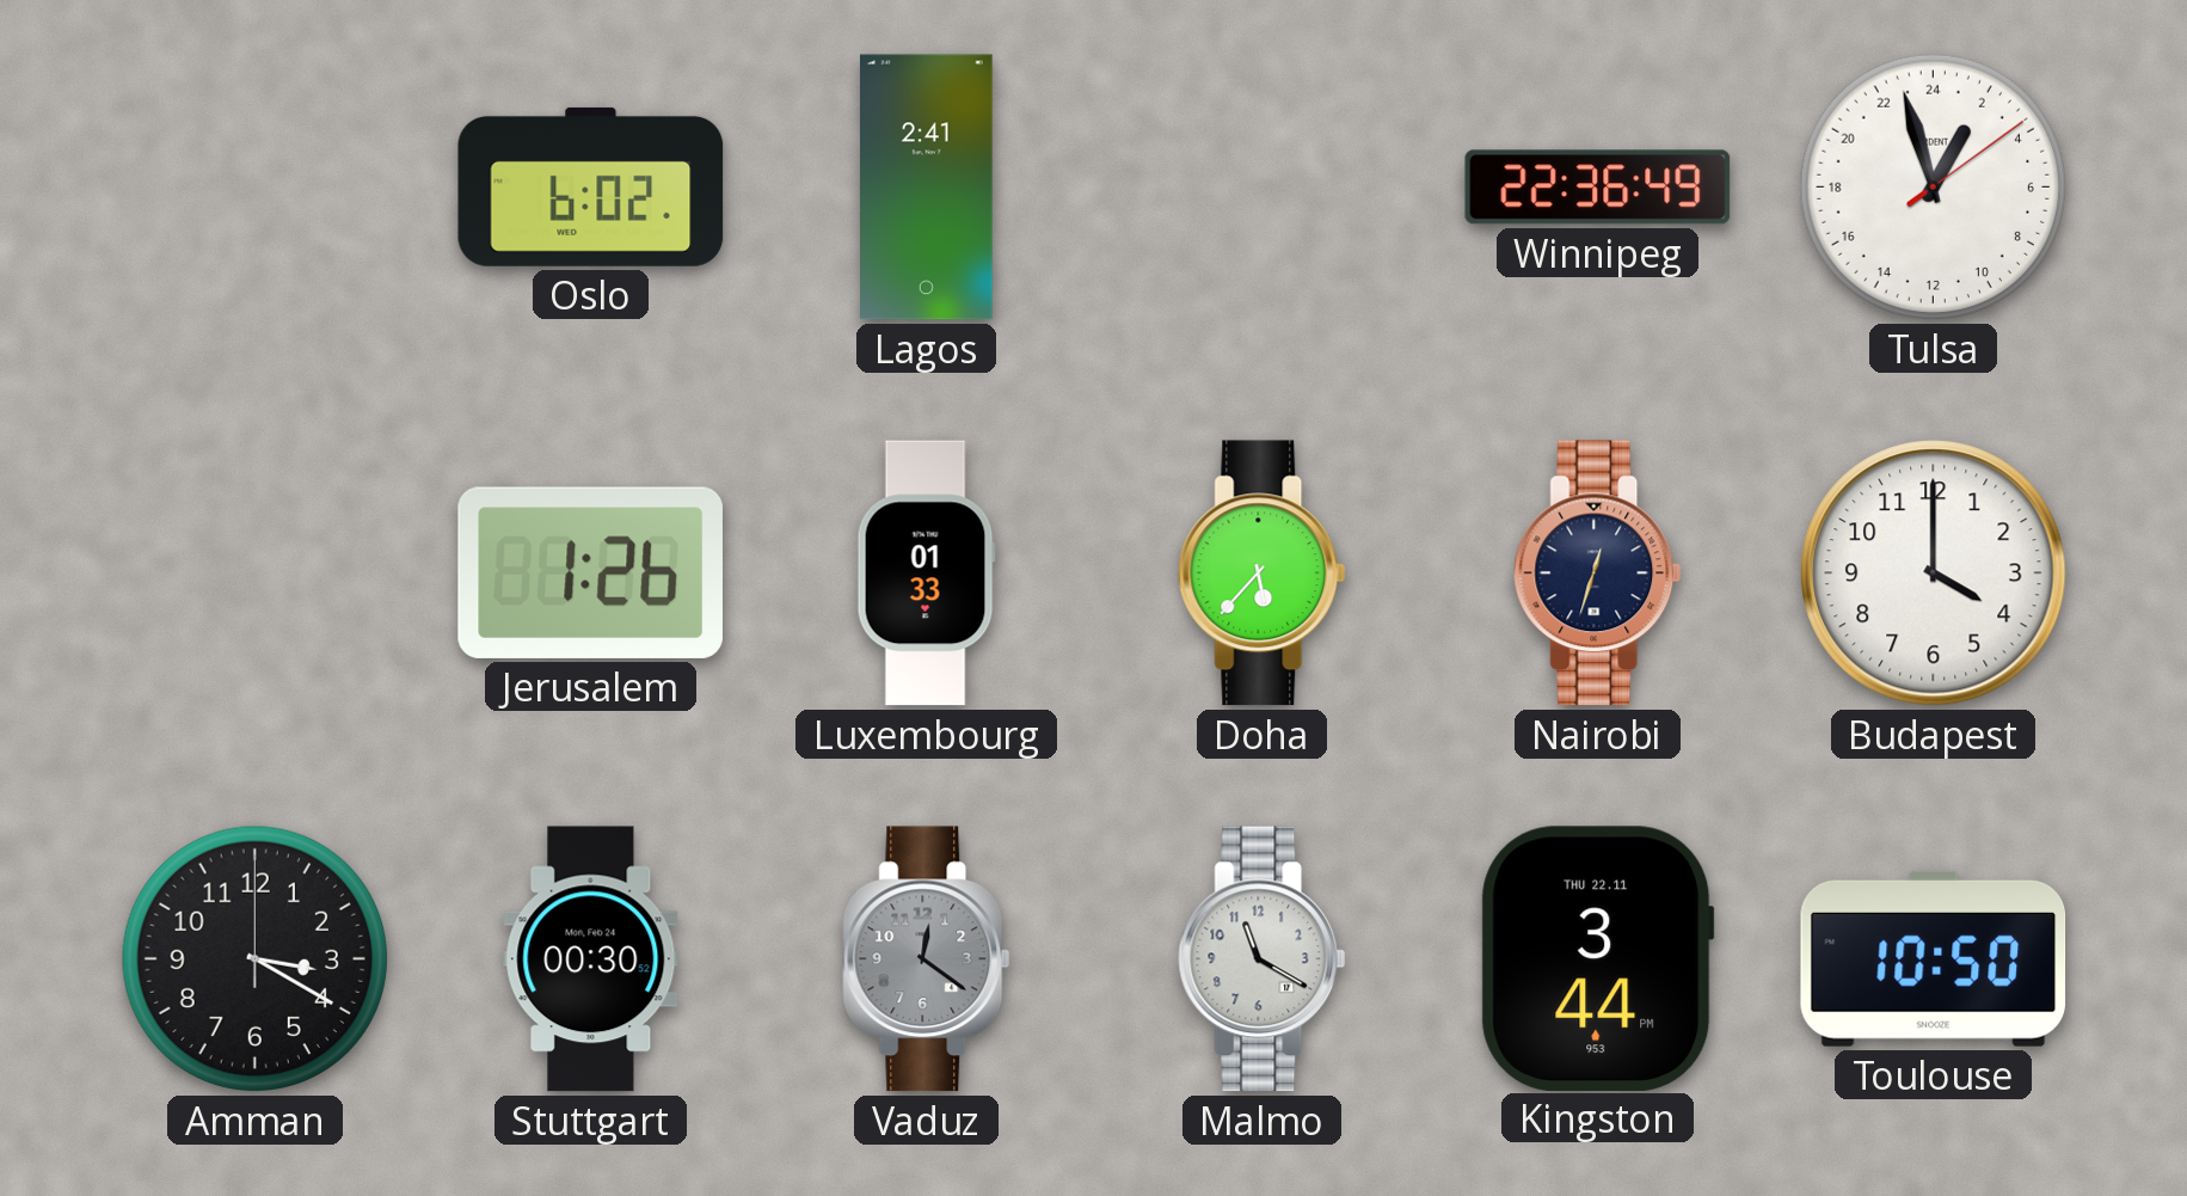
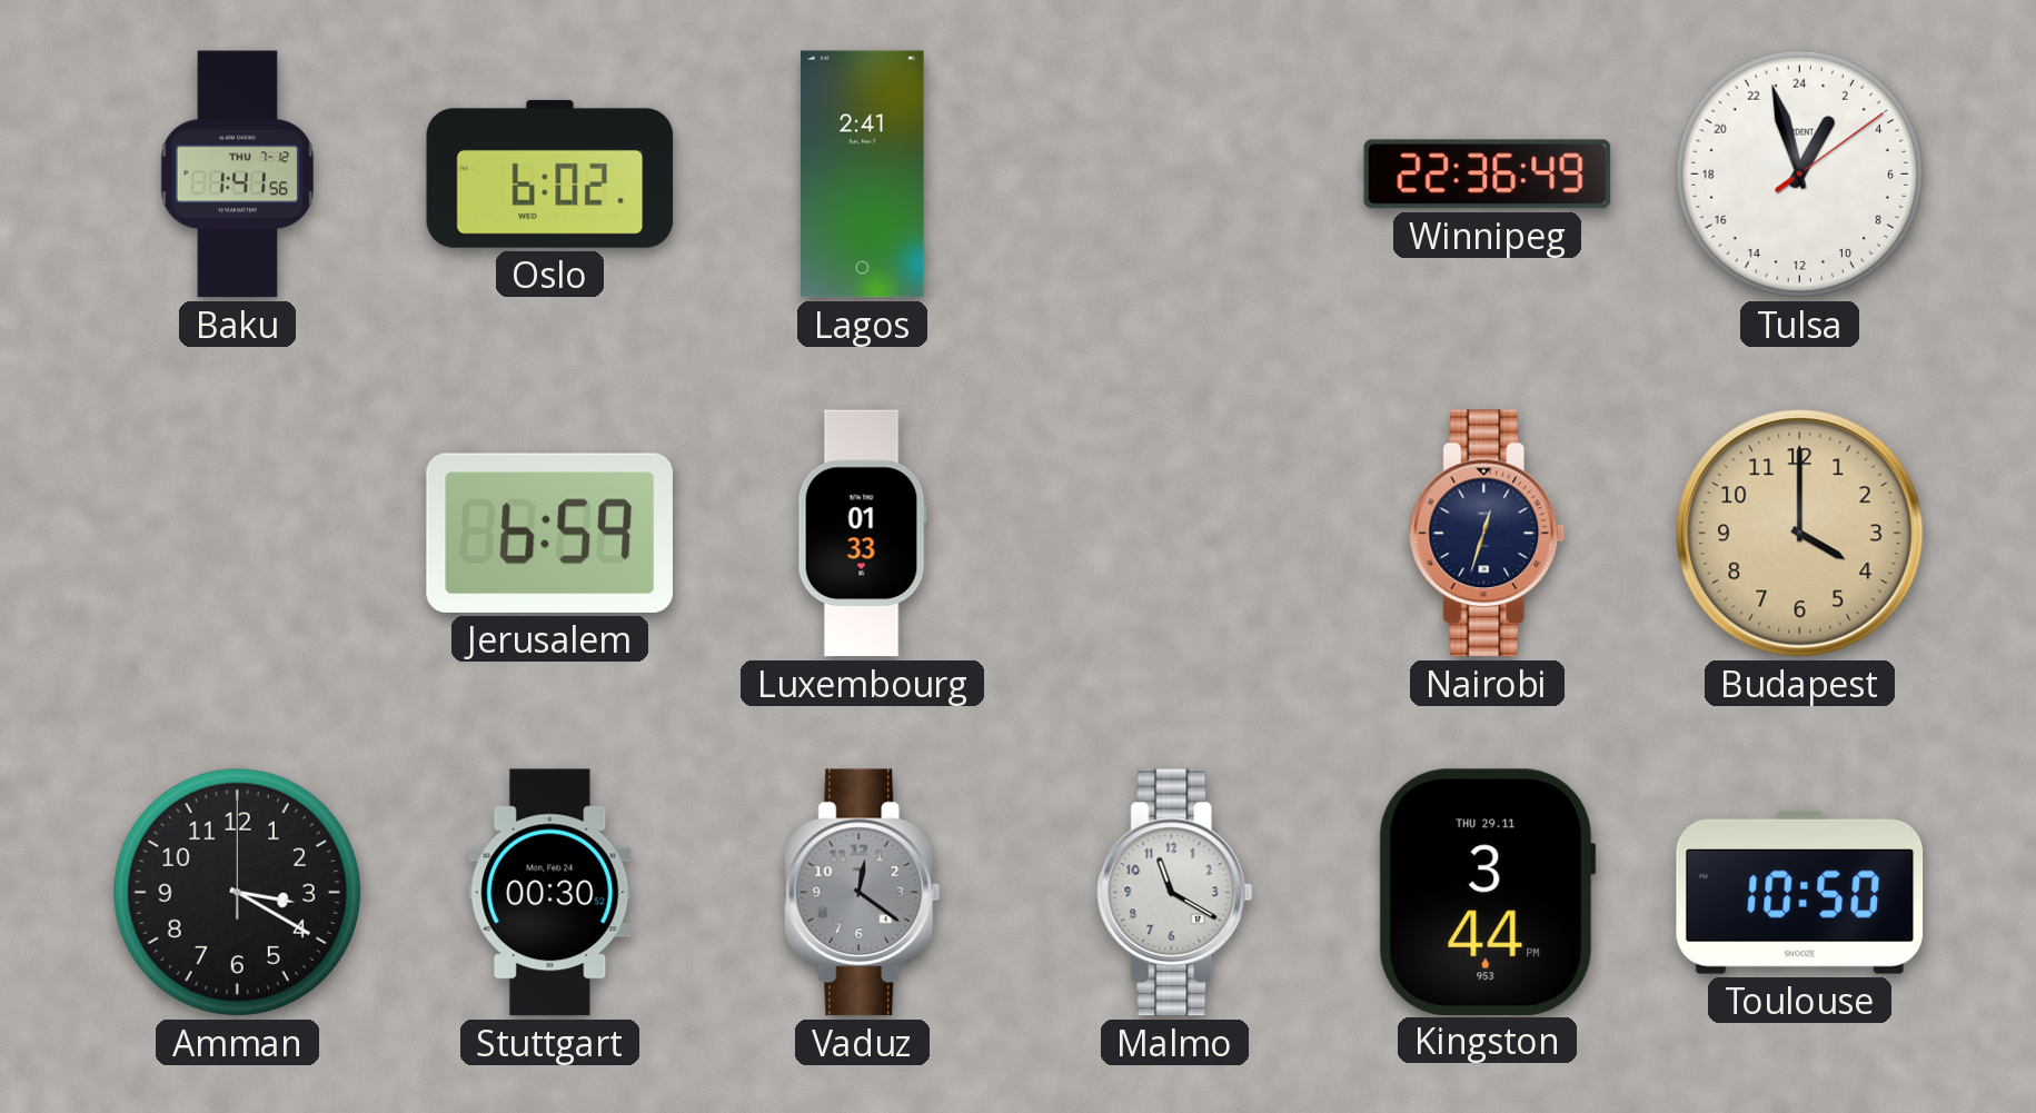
Baku: none -> 1:41 (238, 175)
Jerusalem: 1:26 -> 6:59 (549, 533)
Doha: 5:37 -> none (1263, 574)
Budapest dial: white -> champagne (1800, 534)
Kingston date: THU 22.11 -> THU 29.11 (1487, 892)
